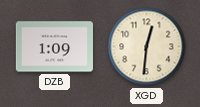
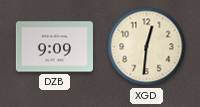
DZB: 1:09 -> 9:09 (54, 47)
